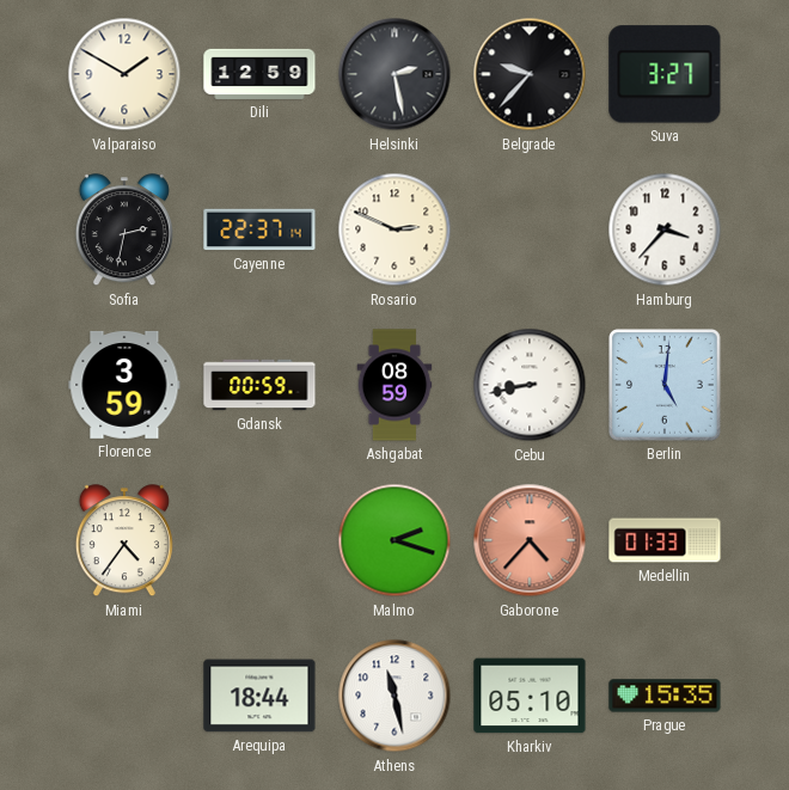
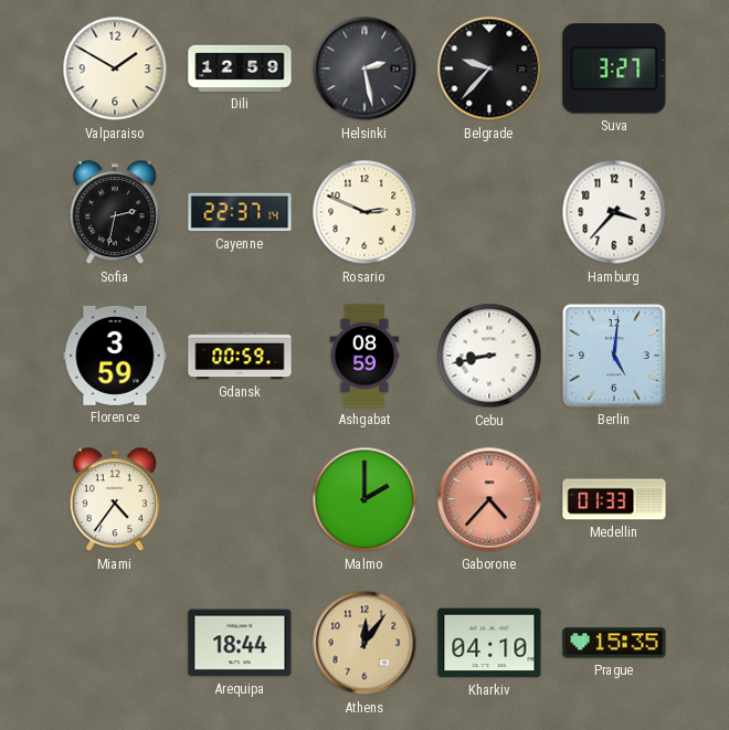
Malmo: 2:18 -> 2:00 (364, 499)
Athens: 11:28 -> 12:06 (364, 643)
Athens dial: white -> champagne (364, 643)
Kharkiv: 05:10 -> 04:10 (489, 643)
